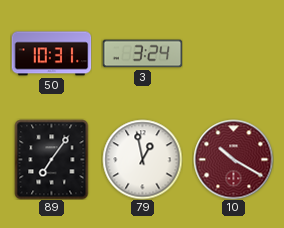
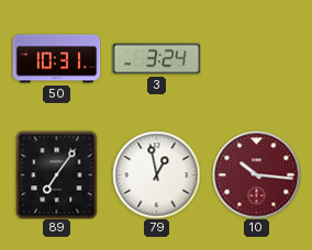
10: 10:20 -> 10:16 (256, 174)
